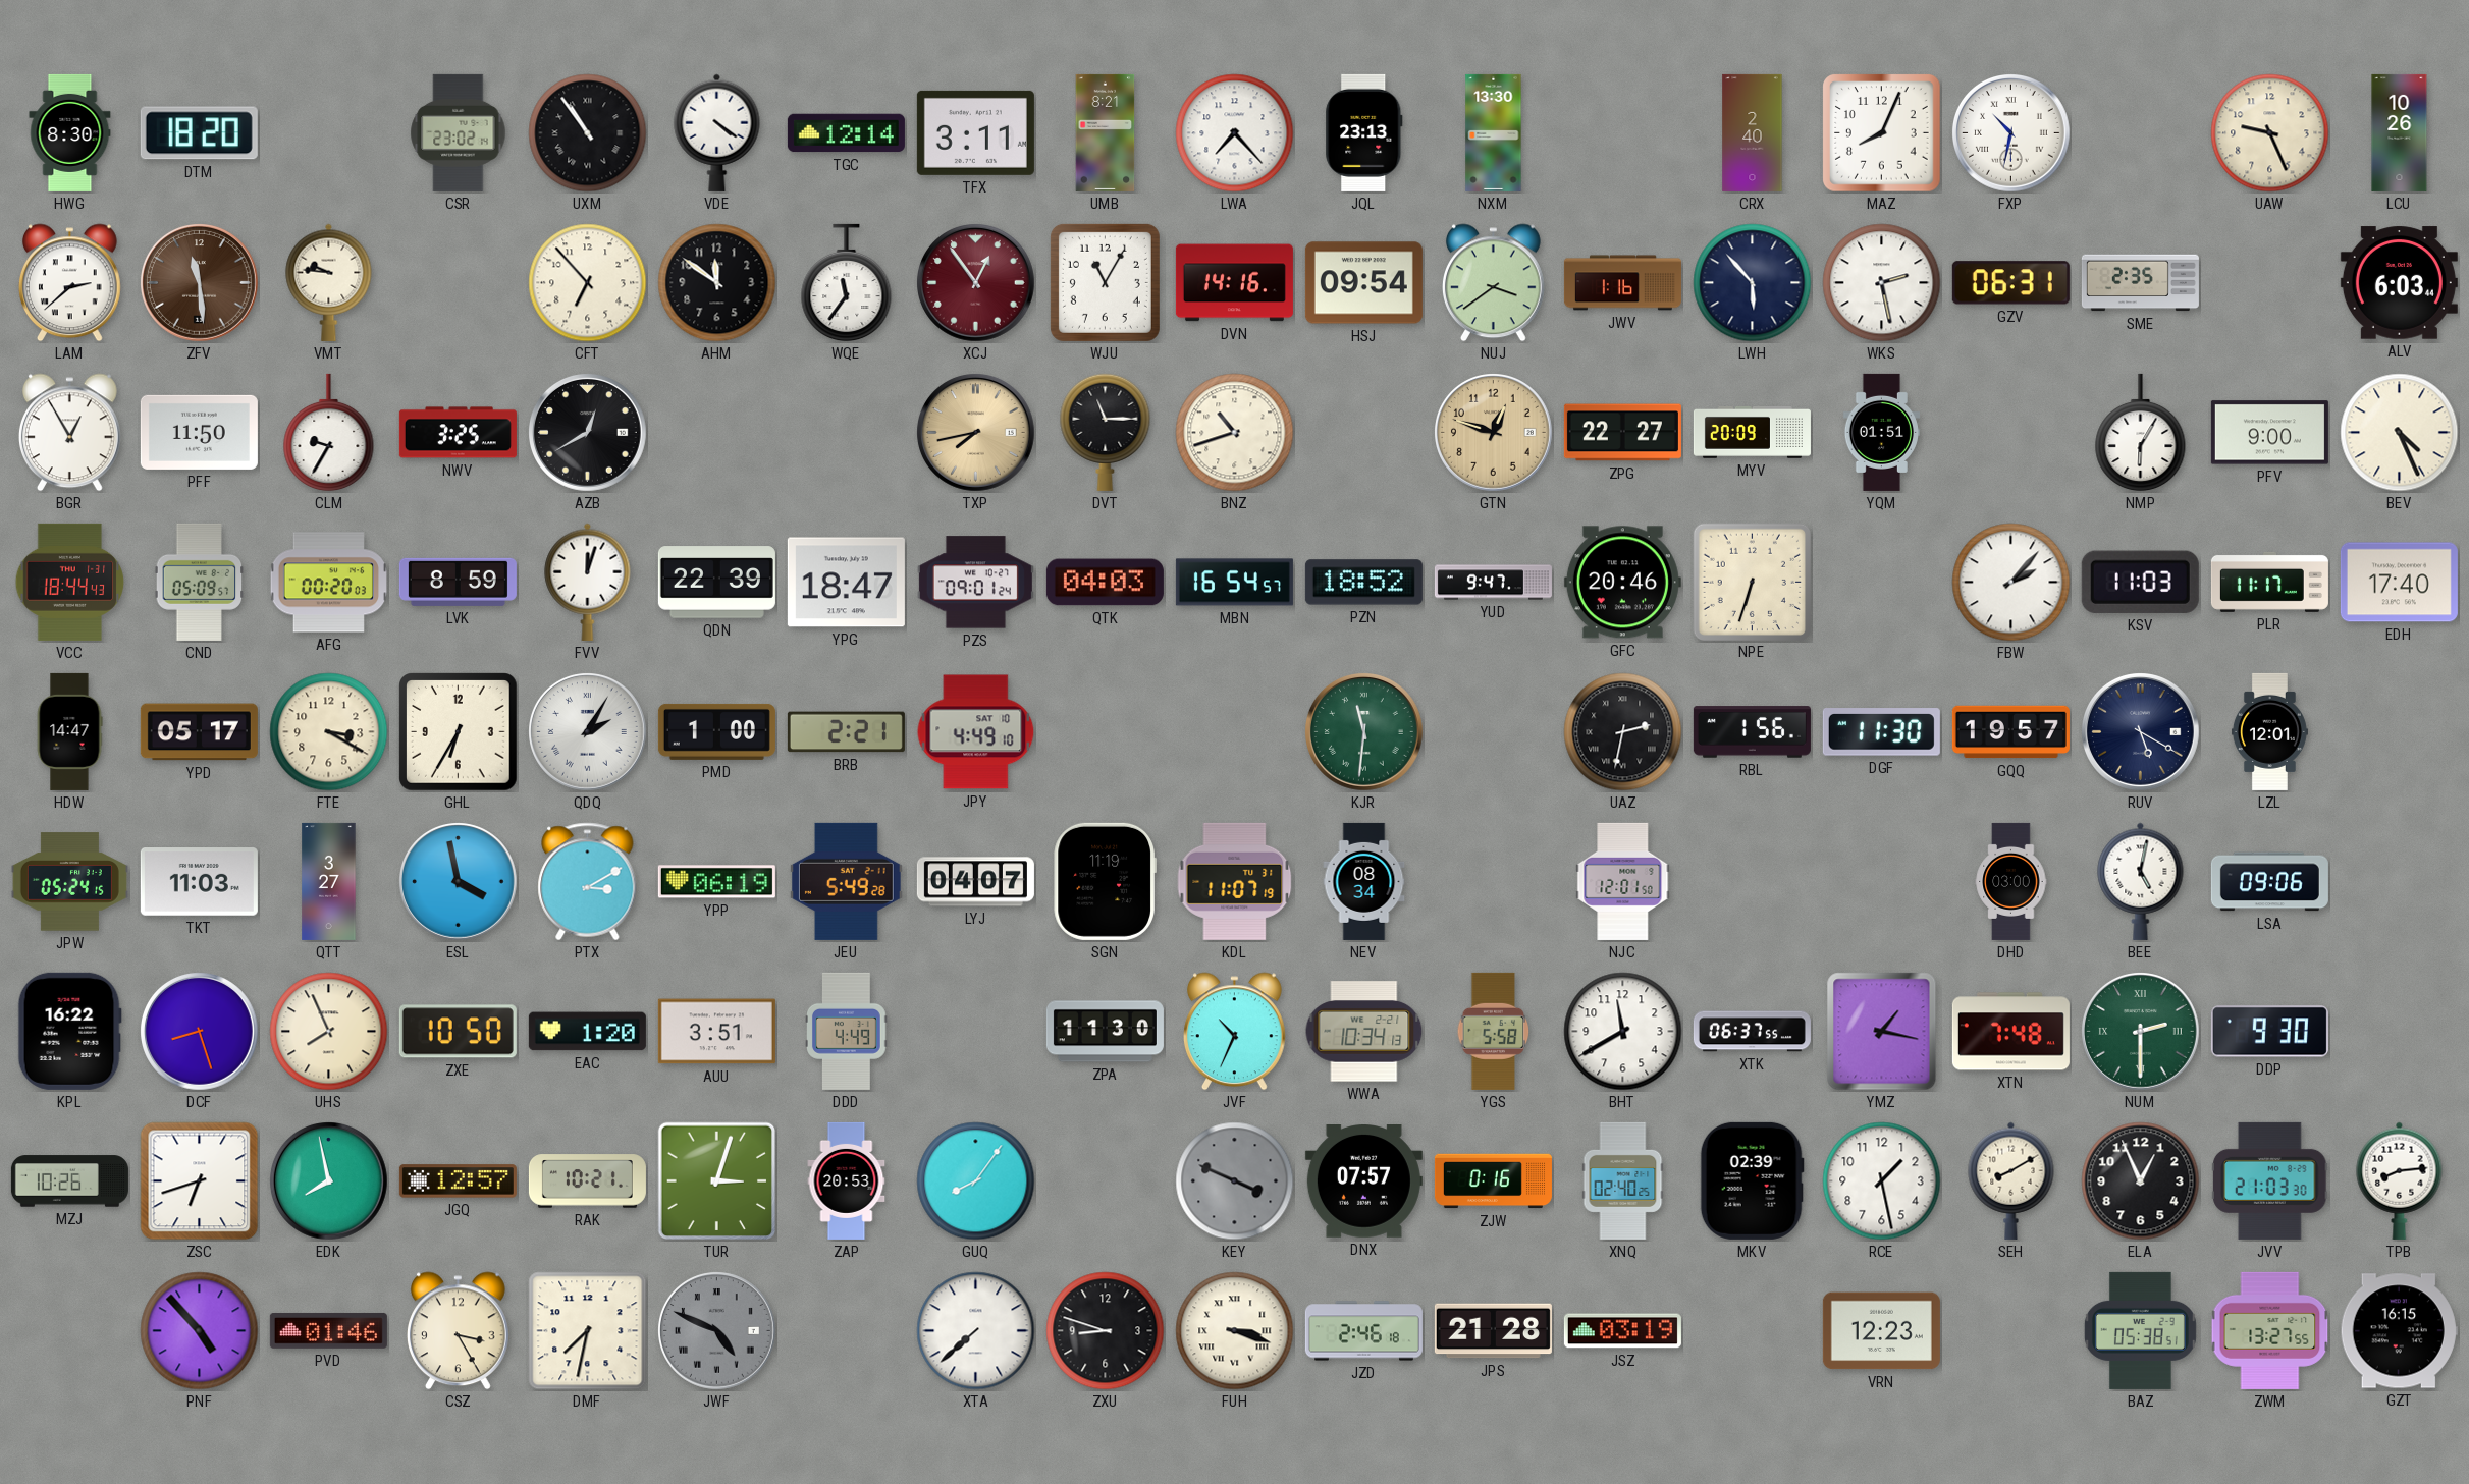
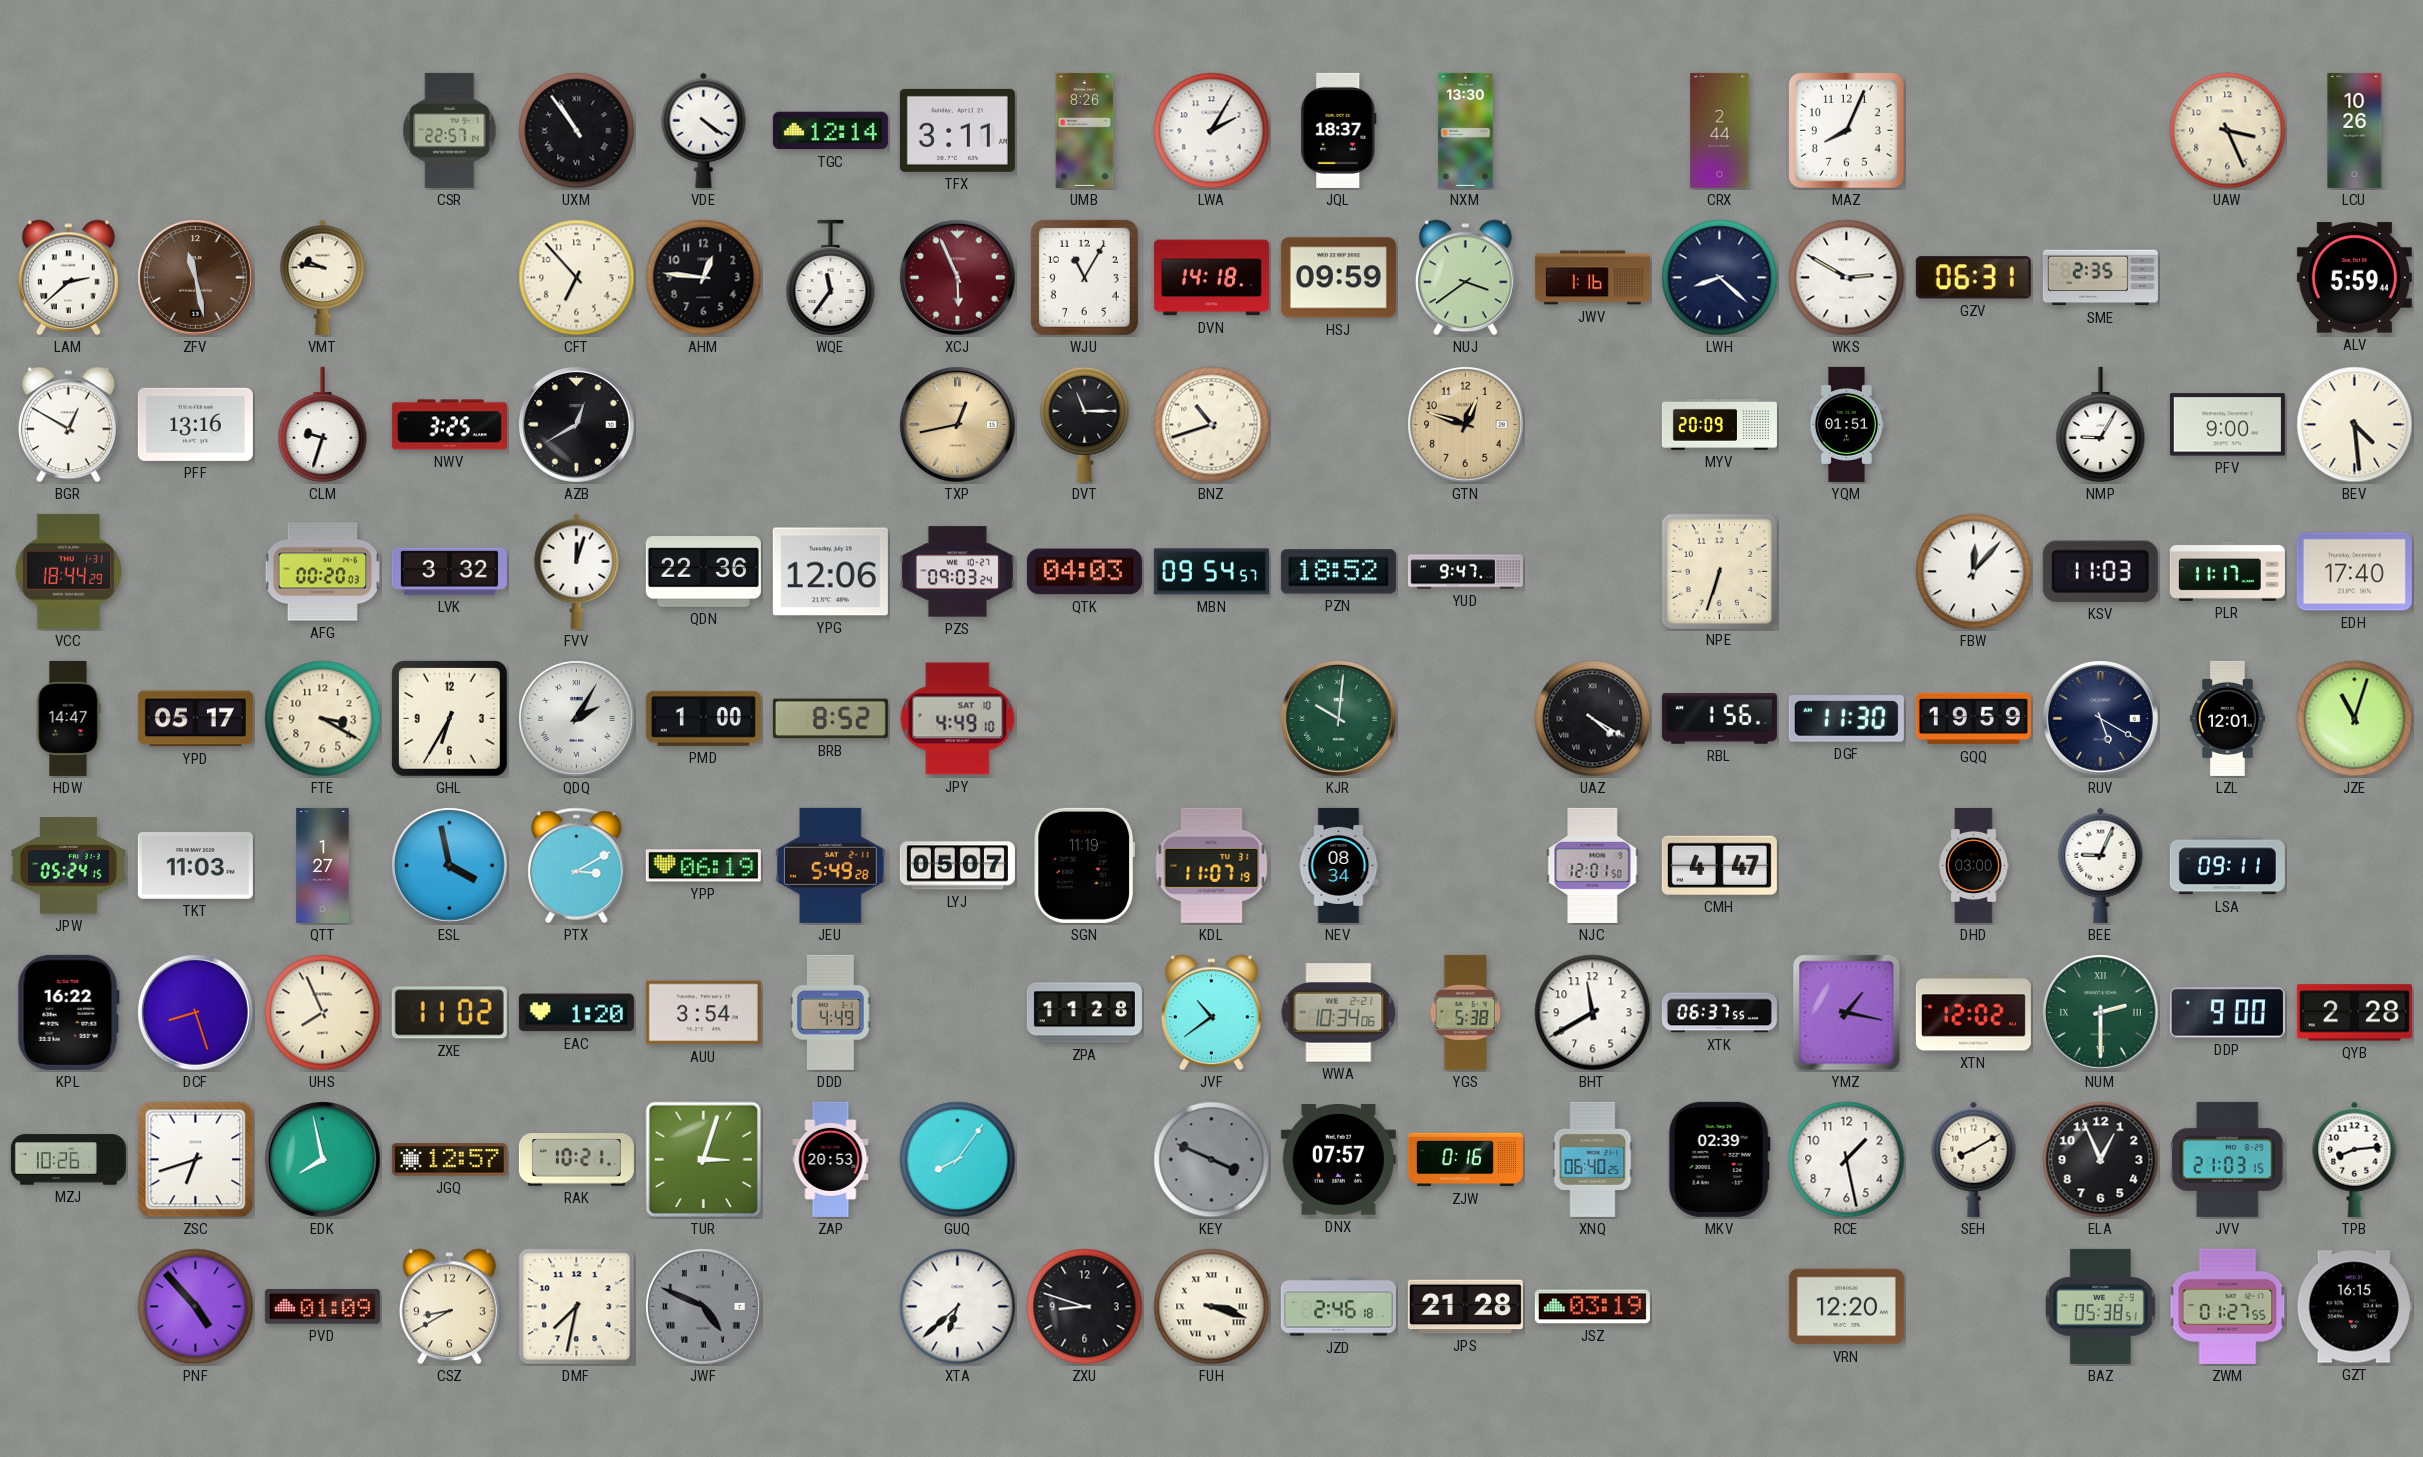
HWG: 8:30 -> none (70, 132)
DTM: 18:20 -> none (199, 133)
CSR: 23:02 -> 22:57 (450, 130)
UMB: 8:21 -> 8:26 (1085, 130)
LWA: 7:23 -> 2:05 (1212, 131)
JQL: 23:13 -> 18:37 (1339, 130)
CRX: 2:40 -> 2:44 (1720, 130)
FXP: 10:32 -> none (2011, 133)
UAW: 9:26 -> 3:26 (2228, 131)
ZFV: 11:29 -> 11:28 (196, 278)
AHM: 11:51 -> 12:46 (704, 278)
XCJ: 12:54 -> 5:56 (958, 278)
DVN: 14:16 -> 14:18 (1211, 278)
HSJ: 09:54 -> 09:59 (1338, 278)
LWH: 5:53 -> 8:22 (1720, 278)
WKS: 2:28 -> 2:50 (1847, 278)
ALV: 6:03 -> 5:59 (2354, 278)
BGR: 12:55 -> 12:50 (69, 425)
PFF: 11:50 -> 13:16 (195, 424)
CLM: 9:35 -> 9:33 (323, 425)
TXP: 7:43 -> 12:43 (958, 425)
ZPG: 22:27 -> none (1622, 433)
NMP: 6:05 -> 9:05 (2101, 425)
BEV: 4:26 -> 4:29 (2355, 425)
VCC: 18:44:43 -> 18:44:29 (69, 571)
CND: 05:09 -> none (200, 582)
LVK: 8:59 -> 3:32 (449, 571)
QDN: 22:39 -> 22:36 (703, 572)
YPG: 18:47 -> 12:06 (830, 572)
PZS: 09:01 -> 09:03 (957, 572)
MBN: 16:54 -> 09:54 (1211, 572)
GFC: 20:46 -> none (1622, 583)
FBW: 2:07 -> 12:07 (1974, 572)
BRB: 2:21 -> 8:52 (830, 719)
KJR: 11:31 -> 10:01 (1339, 719)
UAZ: 2:32 -> 4:20 (1593, 719)
GQQ: 19:57 -> 19:59 (1973, 719)
JZE: none -> 11:03 (2355, 719)
QTT: 3:27 -> 1:27 (323, 865)
LYJ: 04:07 -> 05:07 (957, 866)
CMH: none -> 4:47 (1719, 865)
BEE: 5:02 -> 9:04 (2101, 865)
LSA: 09:06 -> 09:11 (2227, 866)
ZXE: 10:50 -> 11:02 (449, 1013)
AUU: 3:51 -> 3:54 (703, 1013)
ZPA: 11:30 -> 11:28 (1084, 1013)
JVF: 10:34 -> 10:39 (1212, 1013)
WWA: 10:34:13 -> 10:34:06 (1339, 1013)
YGS: 5:58 -> 5:38 (1466, 1012)
XTN: 7:48 -> 12:02 (1973, 1013)
DDP: 9:30 -> 9:00 (2227, 1013)
QYB: none -> 2:28 (2354, 1013)
XNQ: 02:40 -> 06:40 (1593, 1159)
JVV: 21:03:30 -> 21:03:15 (2228, 1159)
PVD: 01:46 -> 01:09 (322, 1306)
CSZ: 3:25 -> 8:40 (450, 1307)
XTA: 7:38 -> 6:38 (958, 1307)
VRN: 12:23 -> 12:20 (1846, 1307)
ZWM: 13:27 -> 01:27 (2228, 1306)
